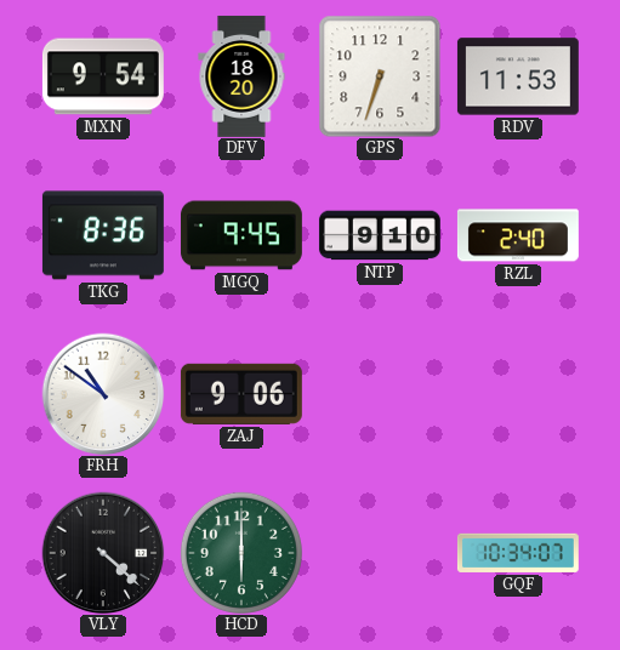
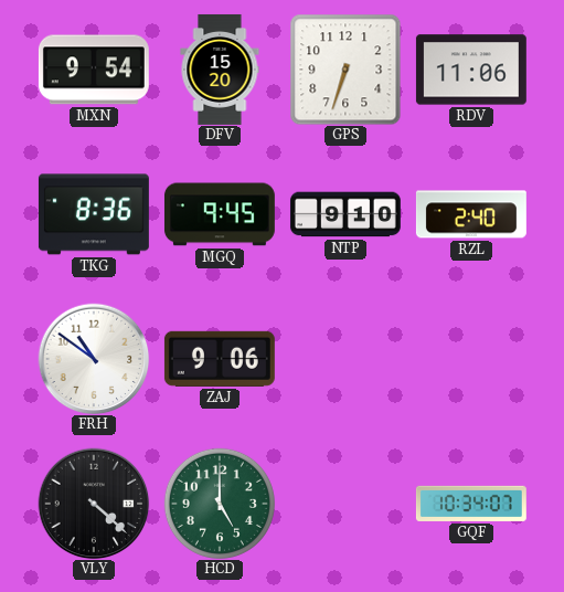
DFV: 18:20 -> 15:20 (220, 70)
RDV: 11:53 -> 11:06 (471, 70)
HCD: 6:00 -> 5:00 (220, 504)
